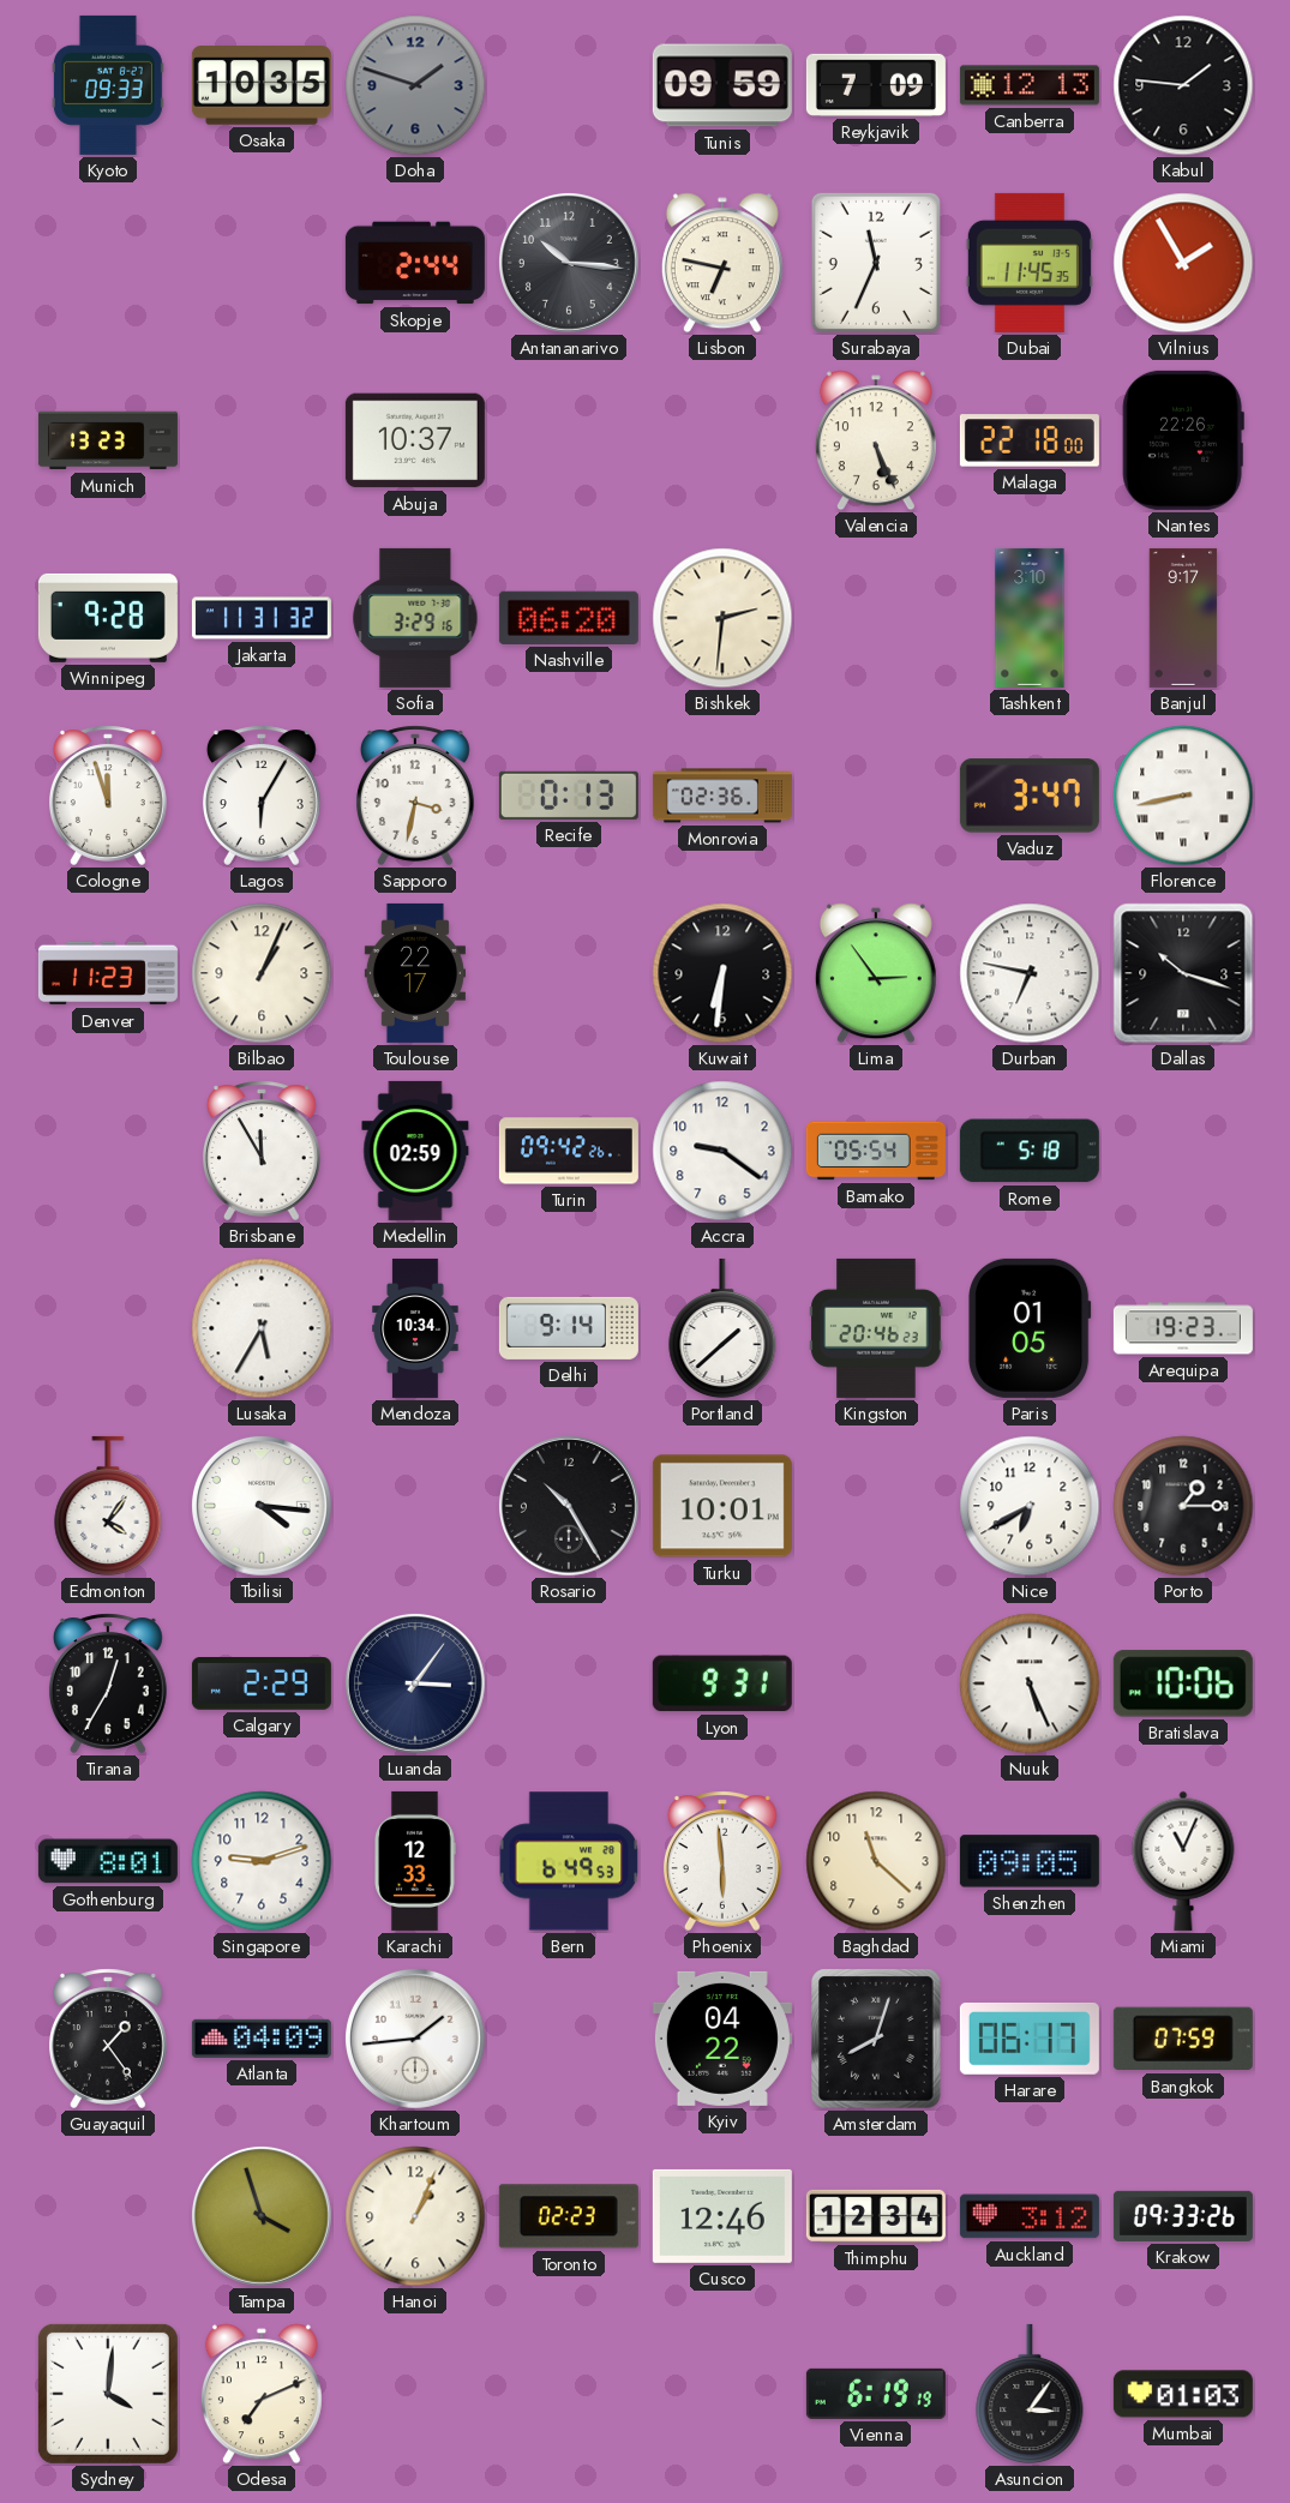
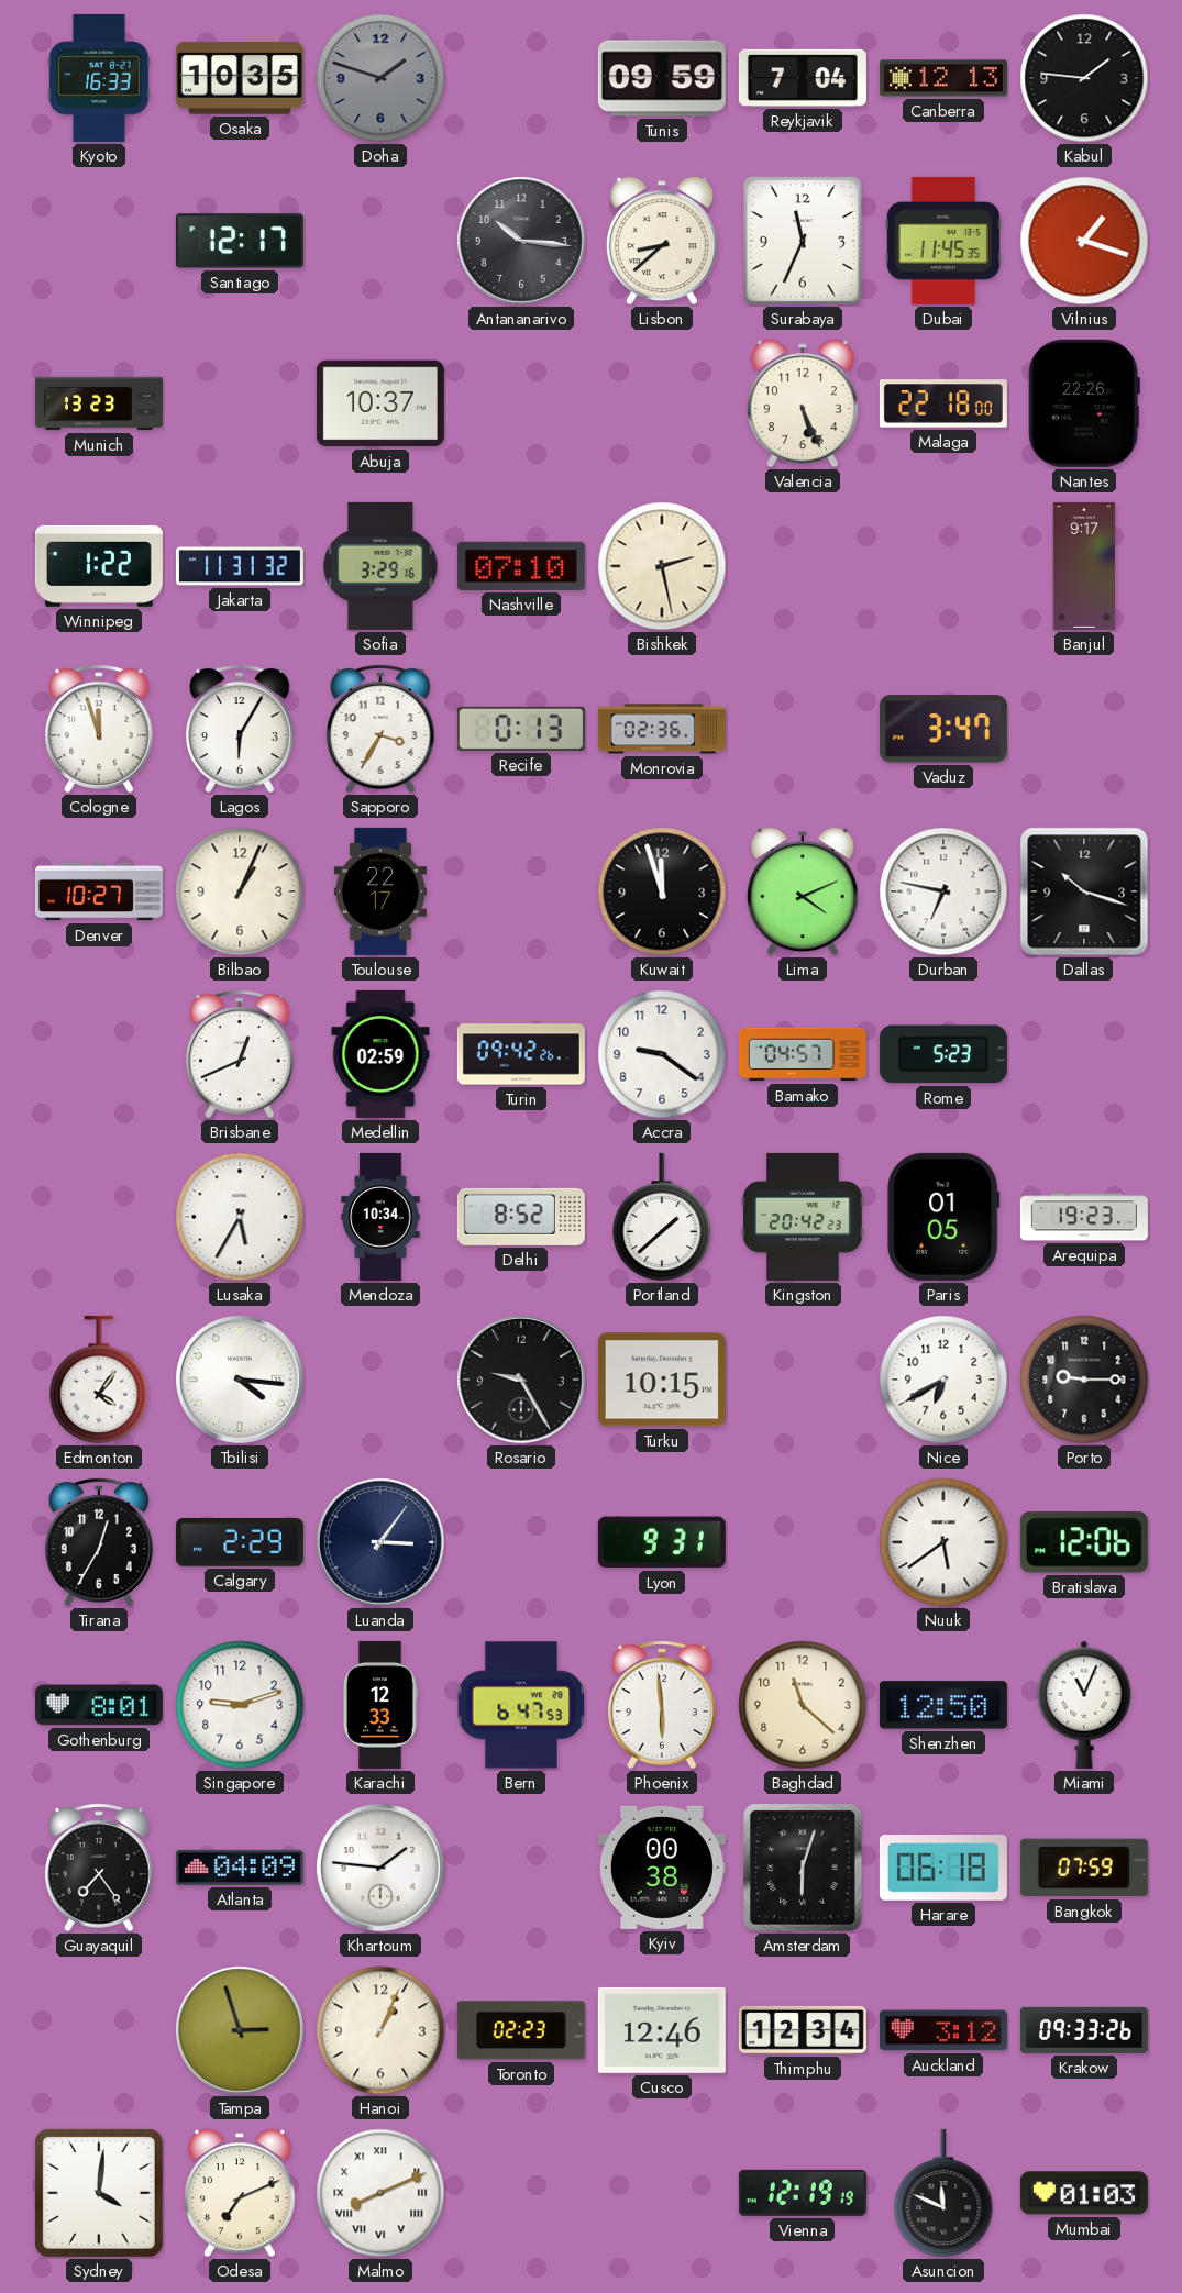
Kyoto: 09:33 -> 16:33 (99, 78)
Reykjavik: 7:09 -> 7:04 (803, 78)
Santiago: none -> 12:17 (240, 241)
Skopje: 2:44 -> none (415, 263)
Lisbon: 6:47 -> 8:38 (662, 241)
Vilnius: 1:55 -> 1:18 (1084, 241)
Winnipeg: 9:28 -> 1:22 (99, 566)
Nashville: 06:20 -> 07:10 (521, 566)
Bishkek: 2:31 -> 2:28 (662, 566)
Tashkent: 3:10 -> none (1030, 618)
Sapporo: 3:32 -> 3:35 (380, 729)
Florence: 8:43 -> none (1183, 796)
Denver: 11:23 -> 10:27 (99, 891)
Kuwait: 6:31 -> 11:57 (662, 891)
Lima: 2:54 -> 4:11 (803, 891)
Brisbane: 11:55 -> 12:41 (240, 1054)
Bamako: 05:54 -> 04:57 (803, 1054)
Rome: 5:18 -> 5:23 (943, 1054)
Delhi: 9:14 -> 8:52 (521, 1217)
Kingston: 20:46 -> 20:42 (803, 1217)
Rosario: 10:25 -> 9:25 (521, 1380)
Turku: 10:01 -> 10:15 (662, 1380)
Porto: 1:15 -> 9:15 (1084, 1380)
Nuuk: 5:26 -> 5:39 (943, 1542)
Bratislava: 10:06 -> 12:06 (1084, 1542)
Bern: 6:49 -> 6:47 (521, 1705)
Shenzhen: 09:05 -> 12:50 (943, 1705)
Guayaquil: 1:24 -> 7:24 (99, 1868)
Khartoum: 1:44 -> 1:46 (380, 1868)
Kyiv: 04:22 -> 00:38 (662, 1868)
Amsterdam: 8:03 -> 6:03 (803, 1868)
Harare: 06:17 -> 06:18 (943, 1868)
Tampa: 3:57 -> 2:57 (240, 2030)
Malmo: none -> 8:11 (380, 2193)
Vienna: 6:19 -> 12:19 (803, 2193)
Asuncion: 3:06 -> 11:49 (943, 2193)
